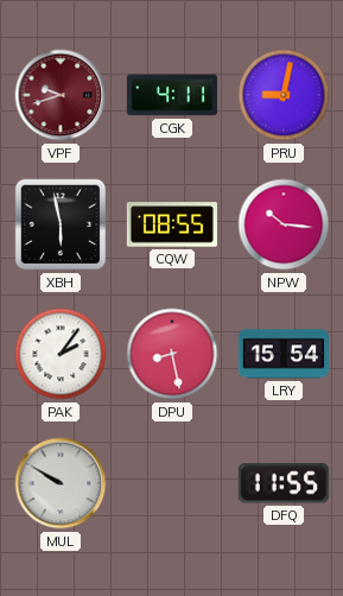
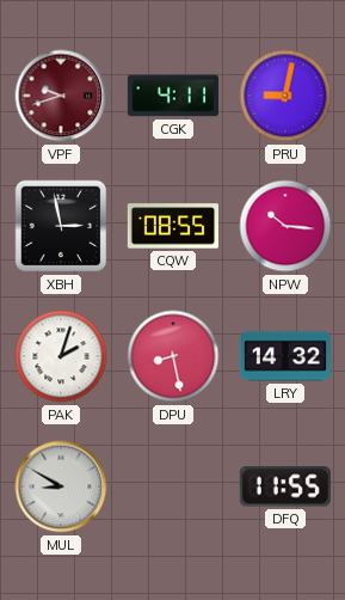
XBH: 5:58 -> 2:58 (61, 226)
PAK: 2:06 -> 2:03 (61, 356)
LRY: 15:54 -> 14:32 (285, 356)
MUL: 9:50 -> 8:50 (61, 486)
